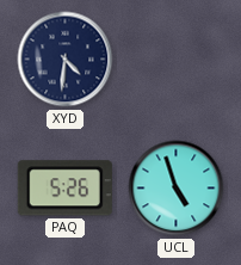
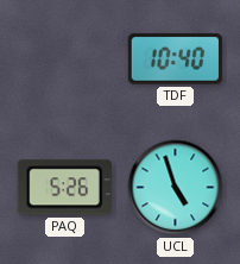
XYD: 4:31 -> none (66, 60)
TDF: none -> 10:40 (175, 59)
